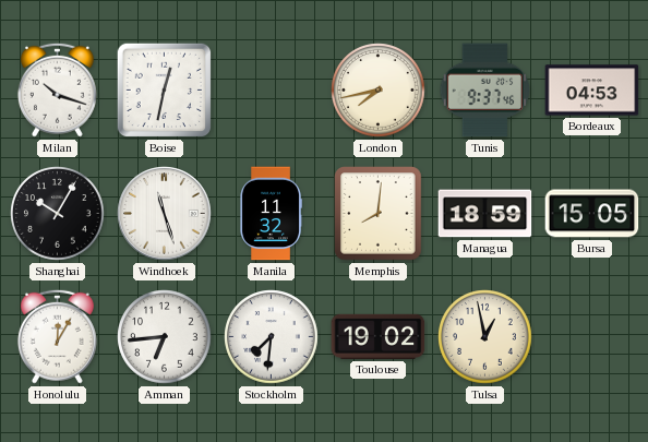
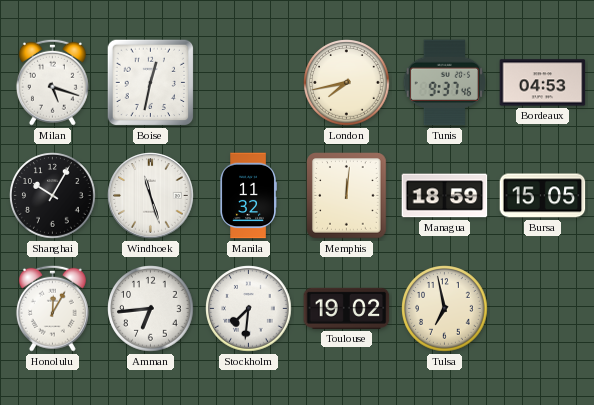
Milan: 10:18 -> 5:18 (52, 82)
Memphis: 8:01 -> 12:01 (347, 196)
Tulsa: 12:58 -> 6:58 (445, 309)
